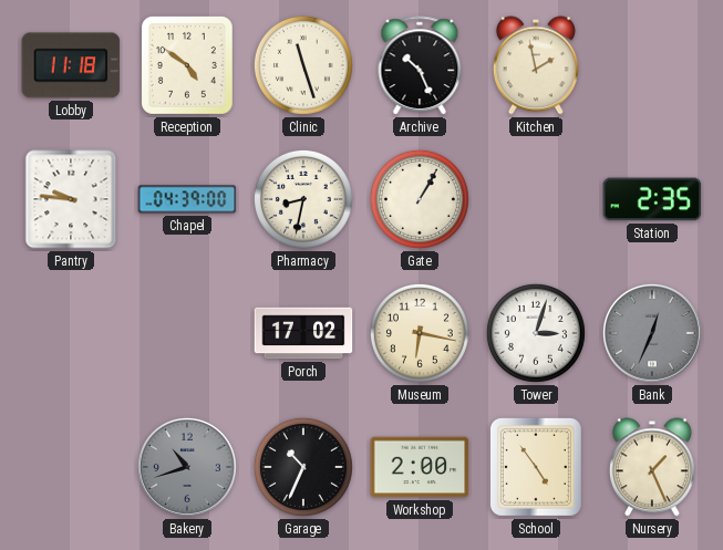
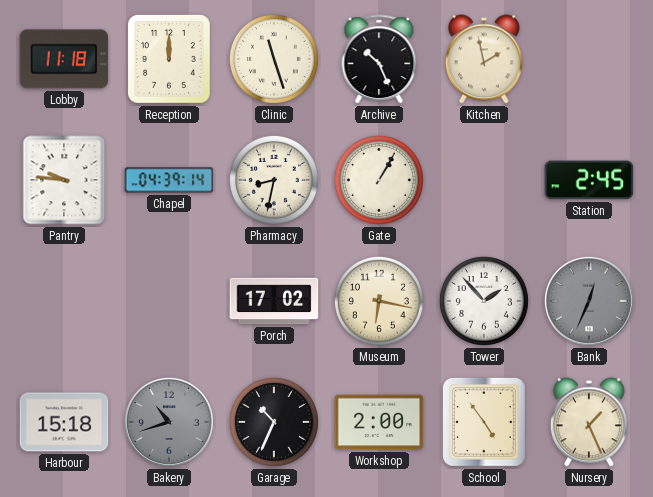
Reception: 4:51 -> 12:00 (169, 59)
Chapel: 04:39:00 -> 04:39:14 (169, 180)
Station: 2:35 -> 2:45 (589, 180)
Tower: 3:03 -> 1:53 (484, 301)
Harbour: none -> 15:18 (64, 422)
